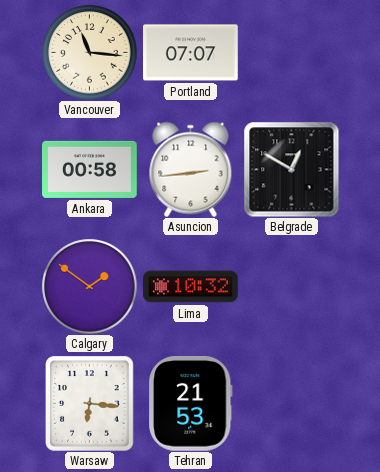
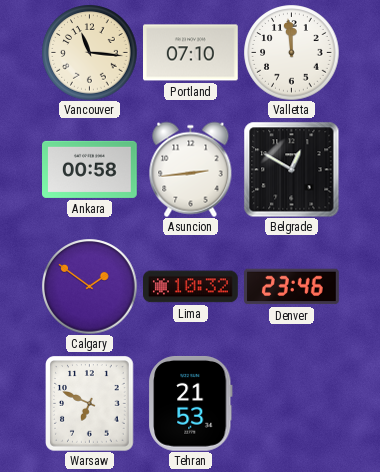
Portland: 07:07 -> 07:10 (191, 53)
Valletta: none -> 11:59 (291, 52)
Denver: none -> 23:46 (292, 287)
Warsaw: 6:16 -> 6:49 (90, 403)
